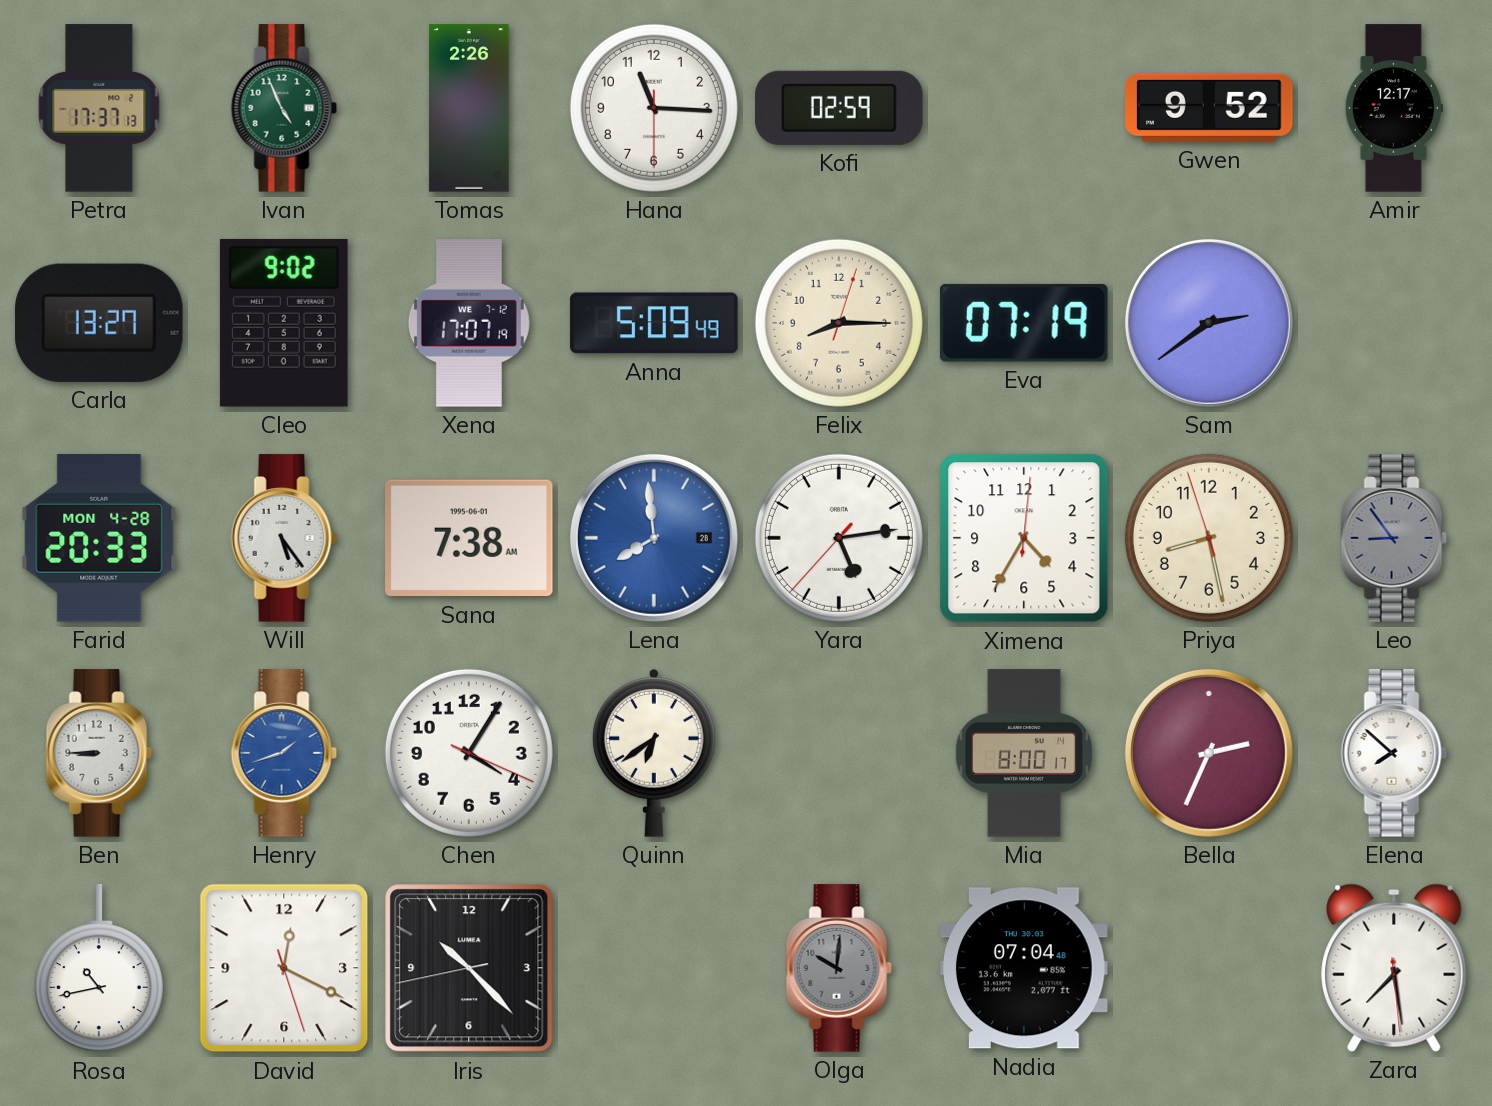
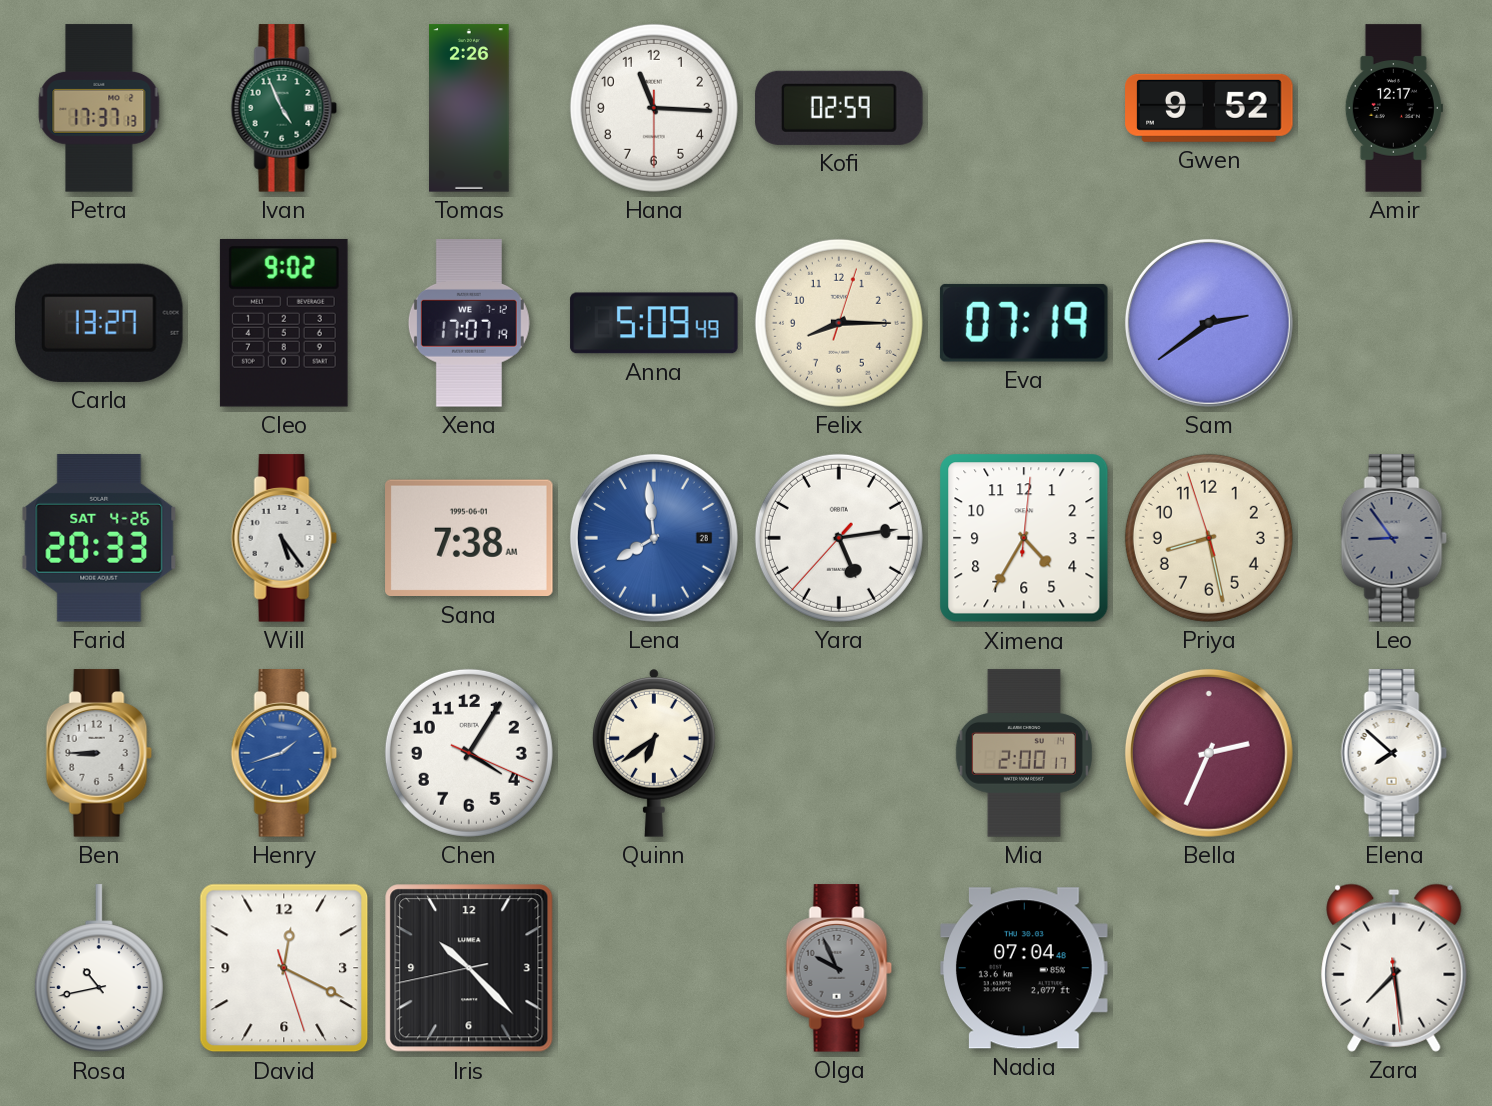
Farid date: MON 4-28 -> SAT 4-26 (99, 539)
Mia: 8:00 -> 2:00 (1024, 753)
Olga: 10:01 -> 9:56 (839, 968)
